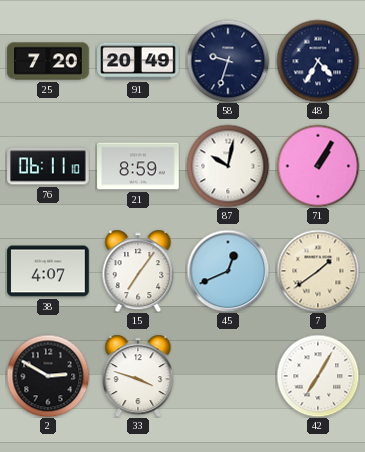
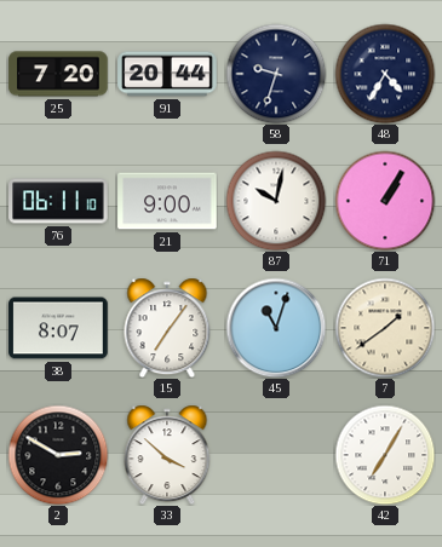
91: 20:49 -> 20:44 (167, 74)
21: 8:59 -> 9:00 (167, 201)
38: 4:07 -> 8:07 (58, 328)
45: 12:41 -> 11:03 (276, 328)
33: 3:48 -> 3:52 (167, 455)
